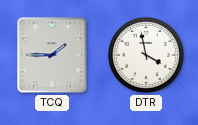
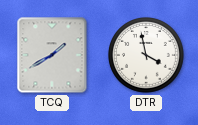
TCQ: 1:45 -> 1:40 (52, 55)
